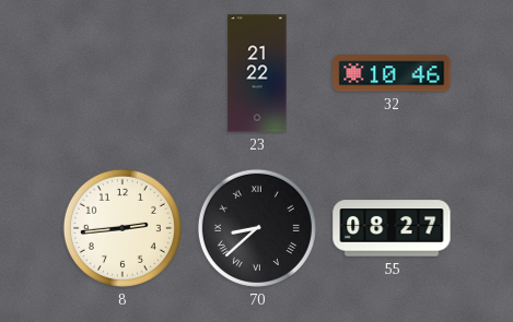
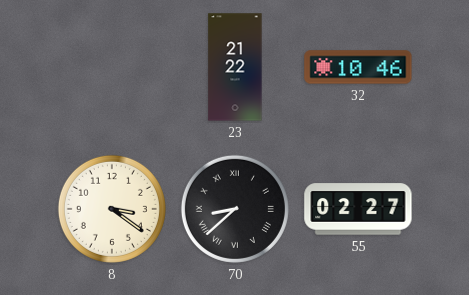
8: 2:44 -> 3:21 (112, 209)
55: 08:27 -> 02:27 (358, 209)
